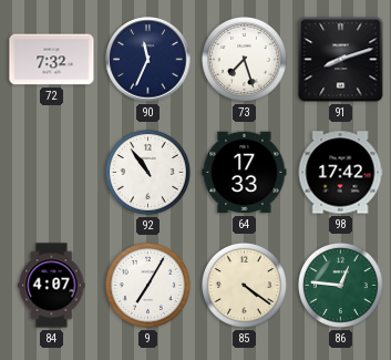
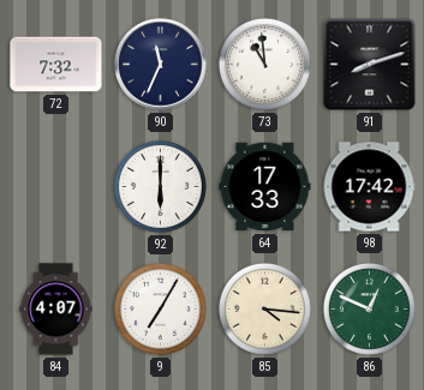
73: 7:27 -> 10:59 (264, 64)
92: 10:54 -> 6:00 (160, 186)
85: 4:21 -> 4:16 (264, 308)
86: 12:46 -> 12:49 (369, 308)
